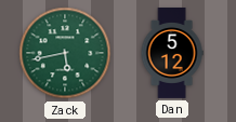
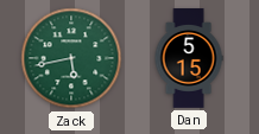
Dan: 5:12 -> 5:15 (189, 59)
